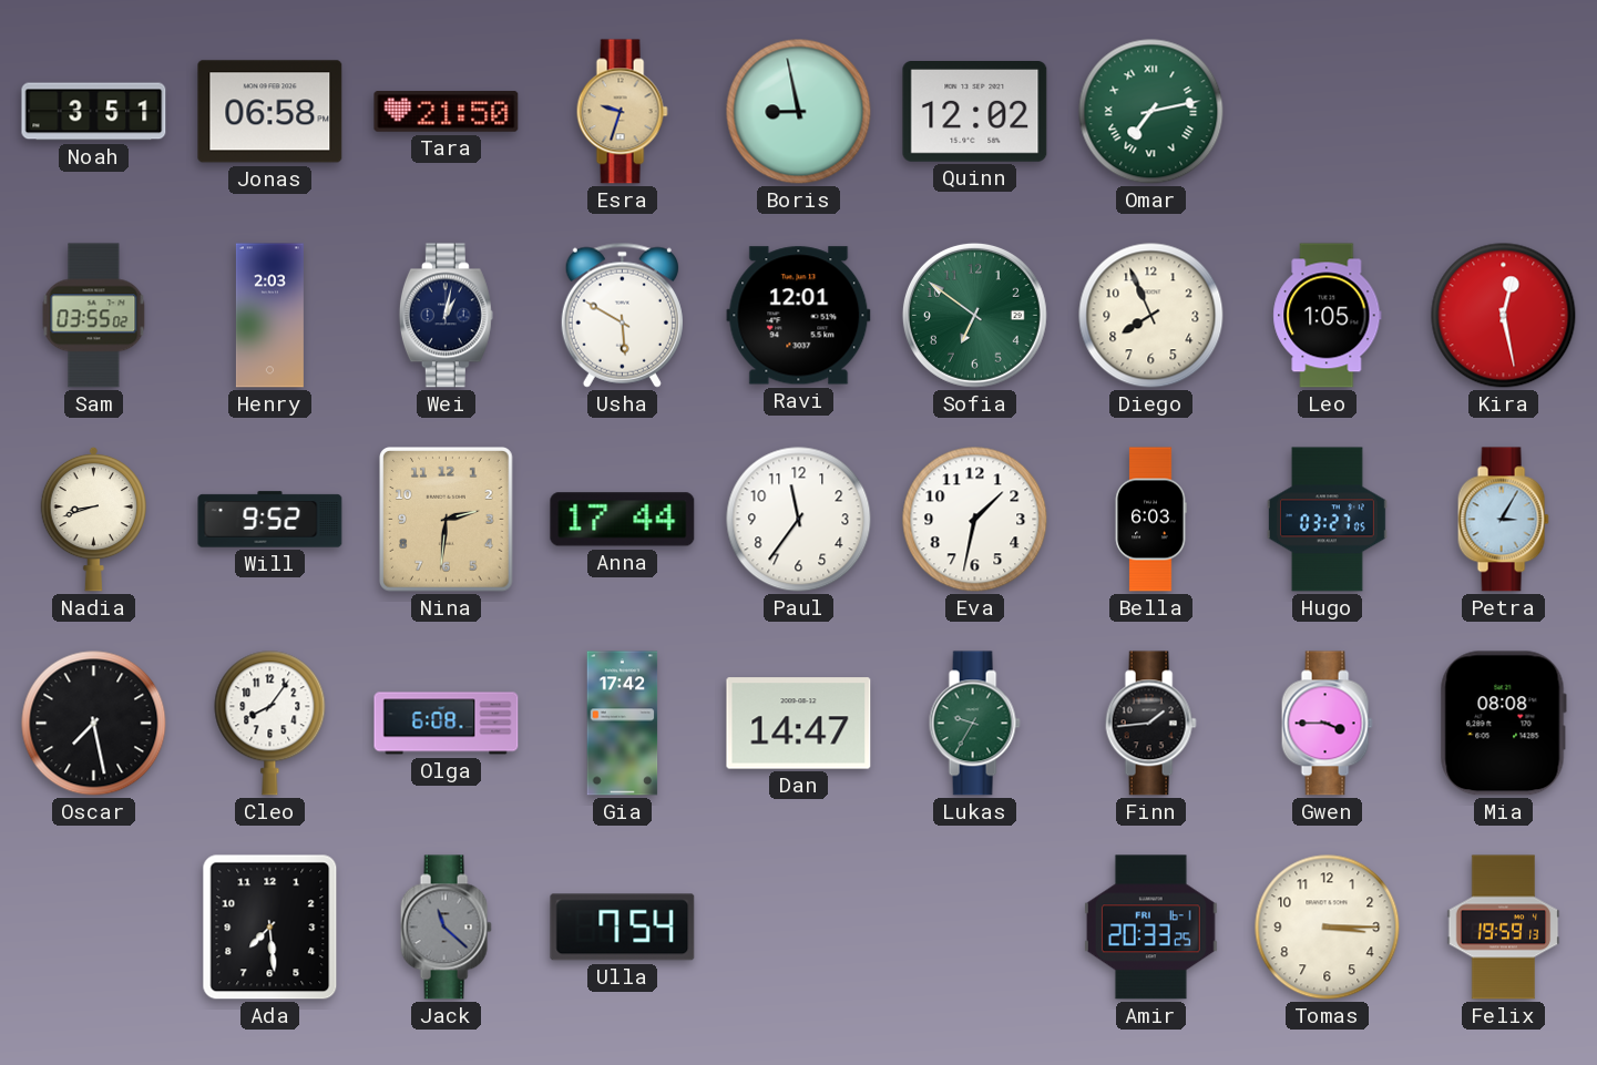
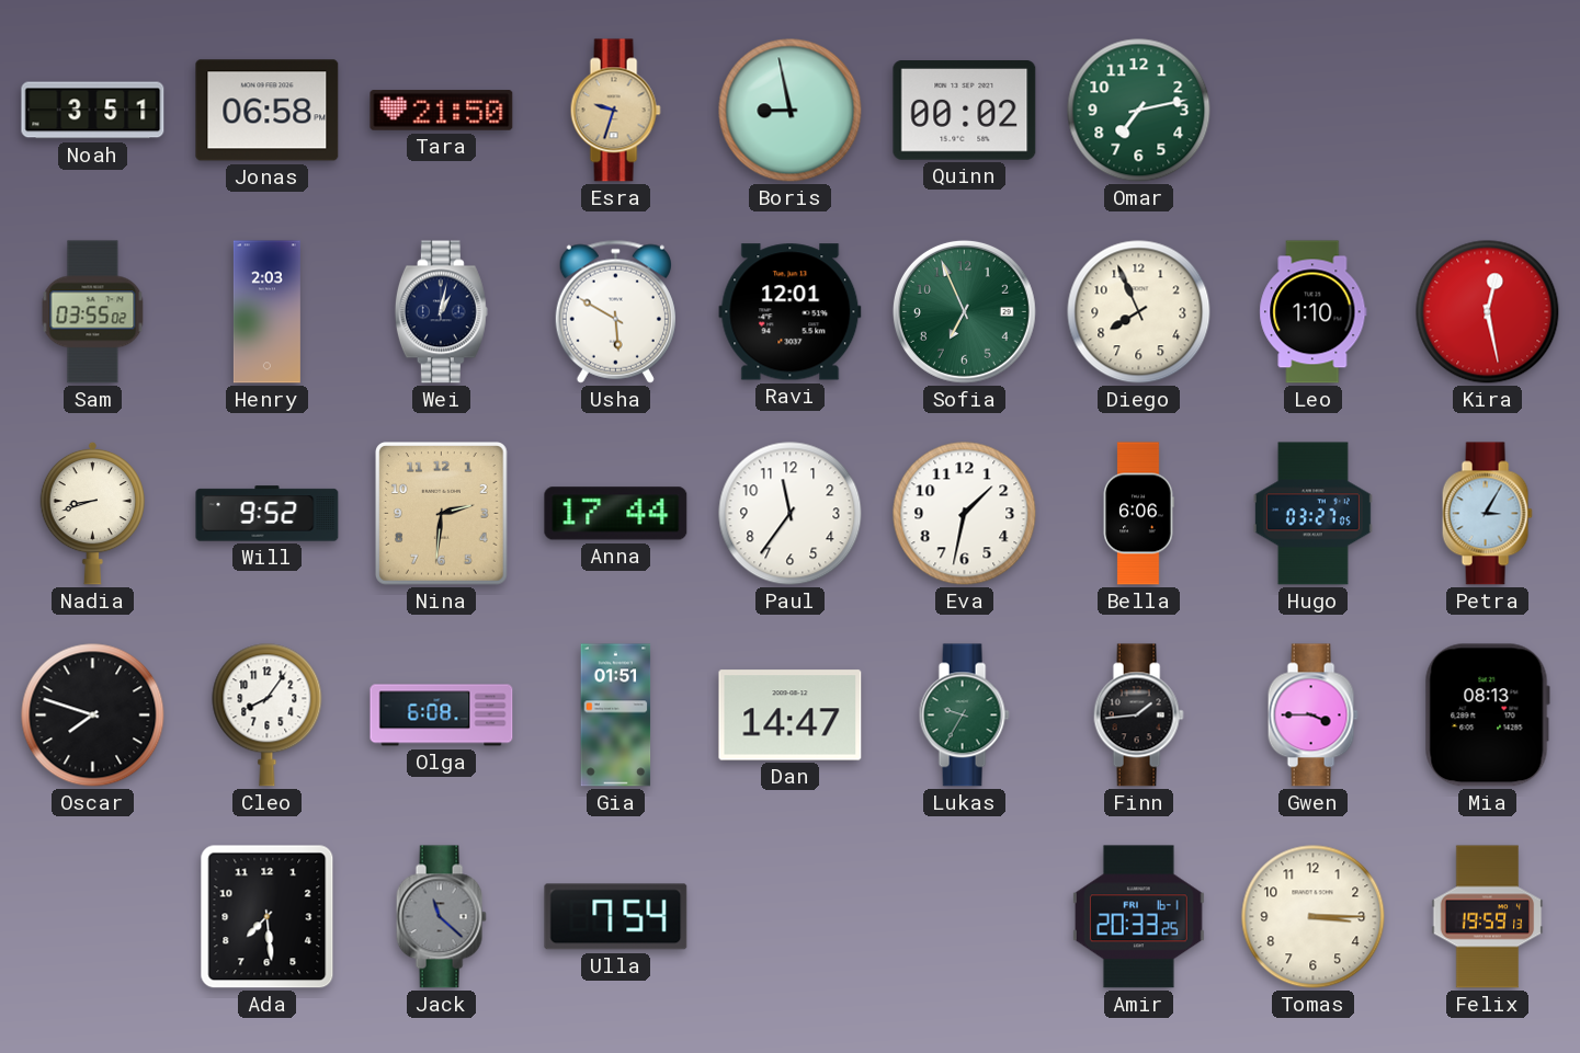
Quinn: 12:02 -> 00:02 (965, 111)
Omar numerals: Roman -> Arabic (1139, 111)
Sofia: 6:51 -> 6:56 (964, 311)
Leo: 1:05 -> 1:10 (1314, 312)
Bella: 6:03 -> 6:06 (1138, 514)
Oscar: 7:28 -> 7:48 (93, 716)
Gia: 17:42 -> 01:51 (616, 716)
Mia: 08:08 -> 08:13 (1487, 716)
